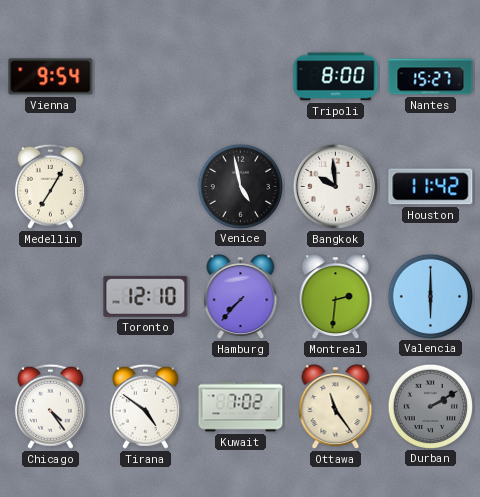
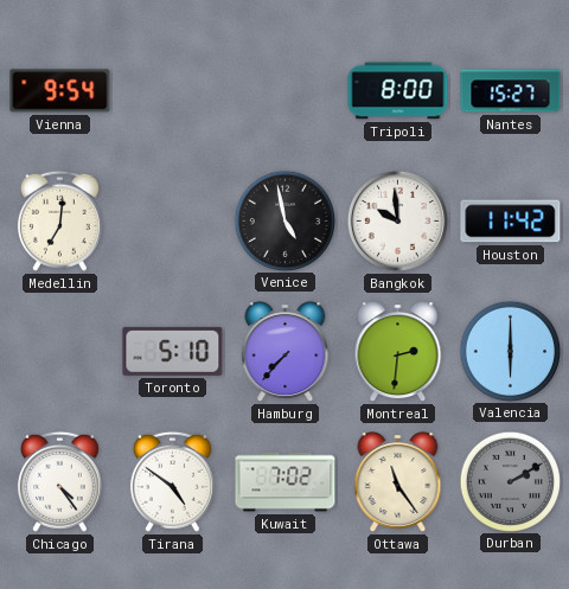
Medellin: 7:05 -> 7:01 (59, 220)
Toronto: 12:10 -> 5:10 (173, 351)
